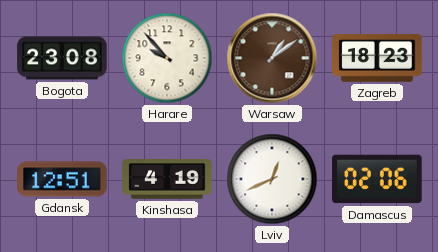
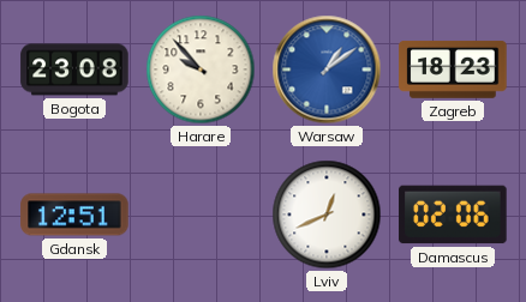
Warsaw dial: brown -> blue (327, 70)
Kinshasa: 4:19 -> none (167, 179)
